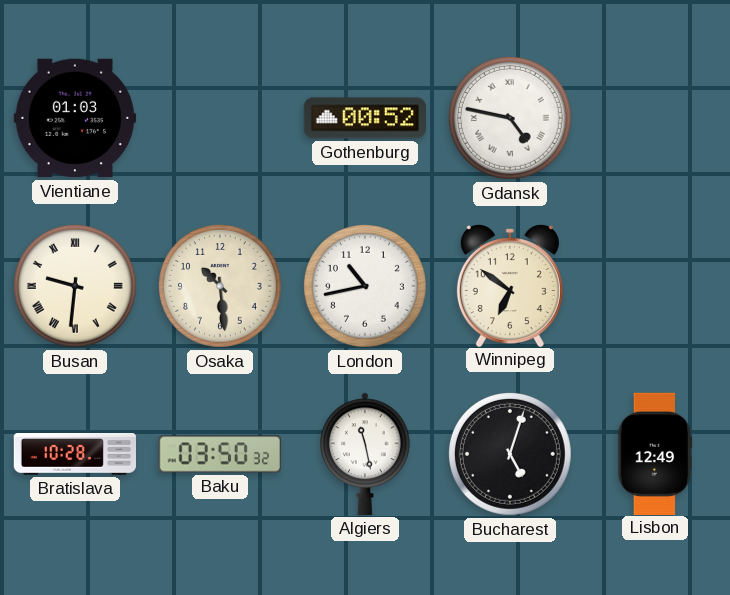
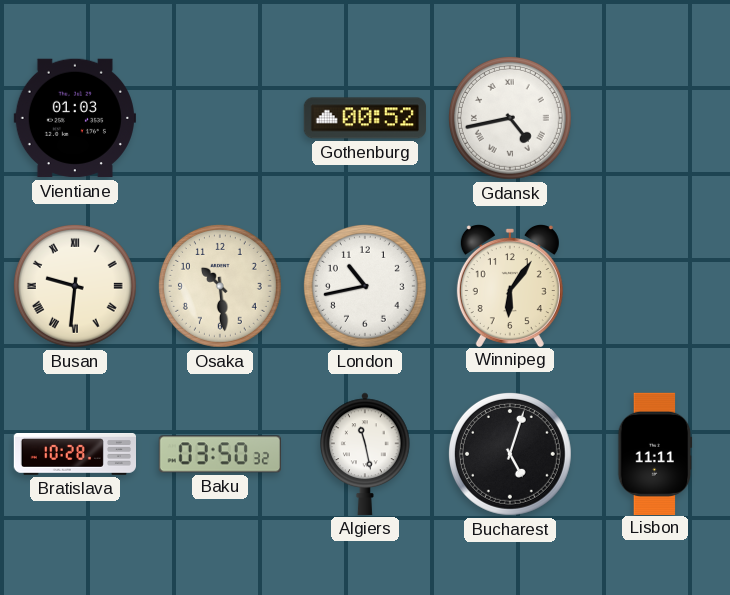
Gdansk: 4:47 -> 4:43 (510, 118)
Winnipeg: 6:51 -> 6:06 (510, 286)
Lisbon: 12:49 -> 11:11 (655, 453)
